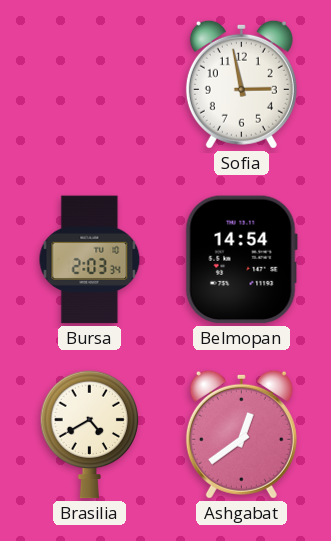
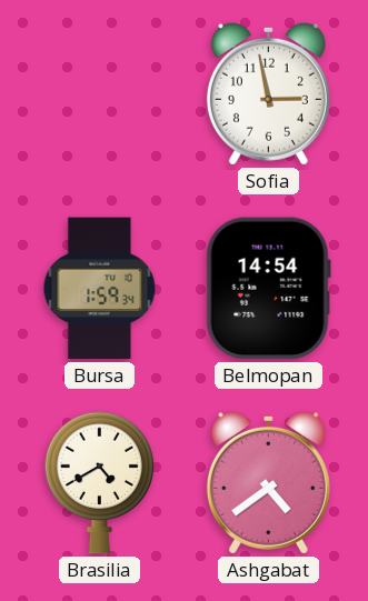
Bursa: 2:03 -> 1:59 (100, 289)
Ashgabat: 12:39 -> 4:39 (268, 482)
